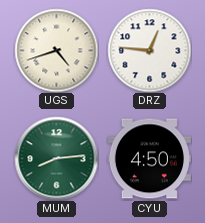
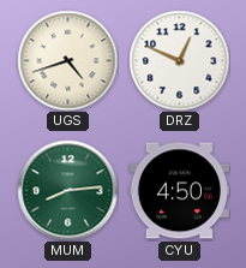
DRZ: 12:46 -> 12:49 (179, 60)
